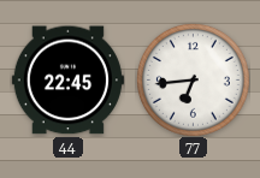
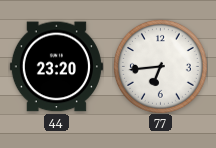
44: 22:45 -> 23:20 (56, 67)
